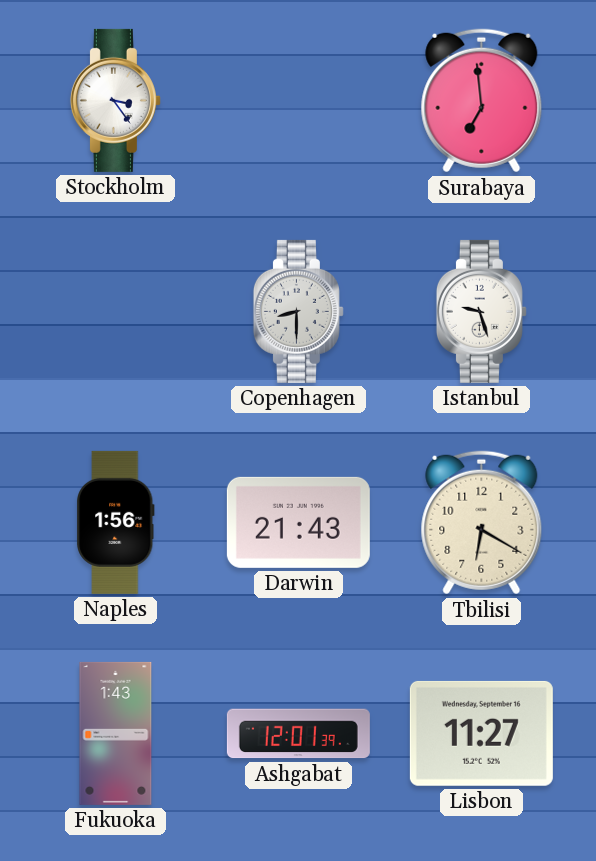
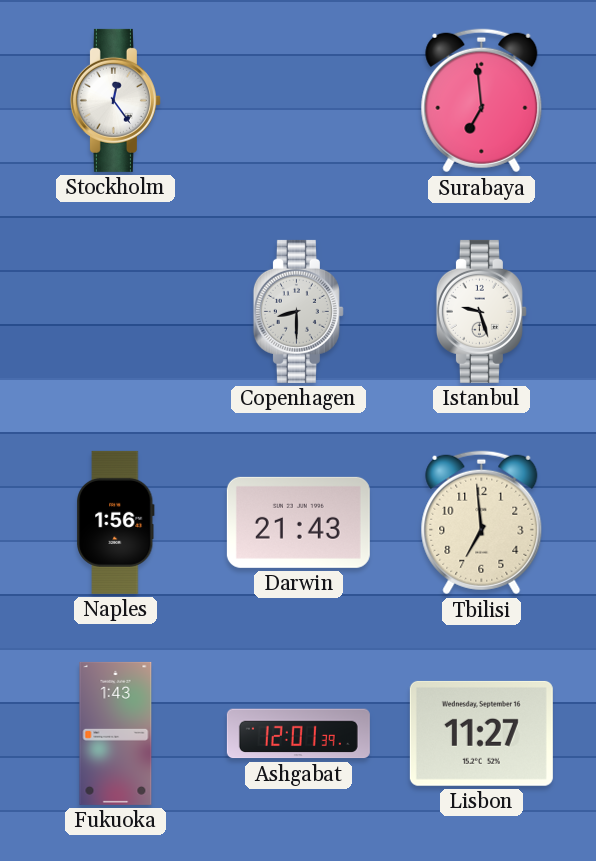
Stockholm: 3:24 -> 12:24 (115, 100)
Tbilisi: 6:20 -> 6:59 (482, 523)
